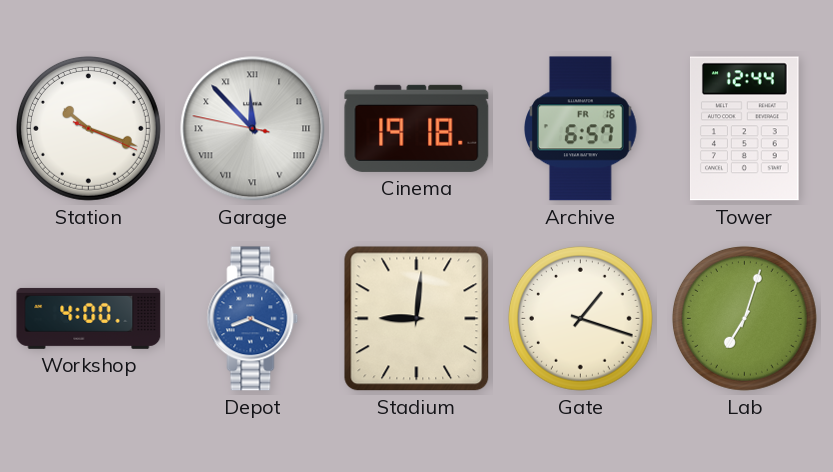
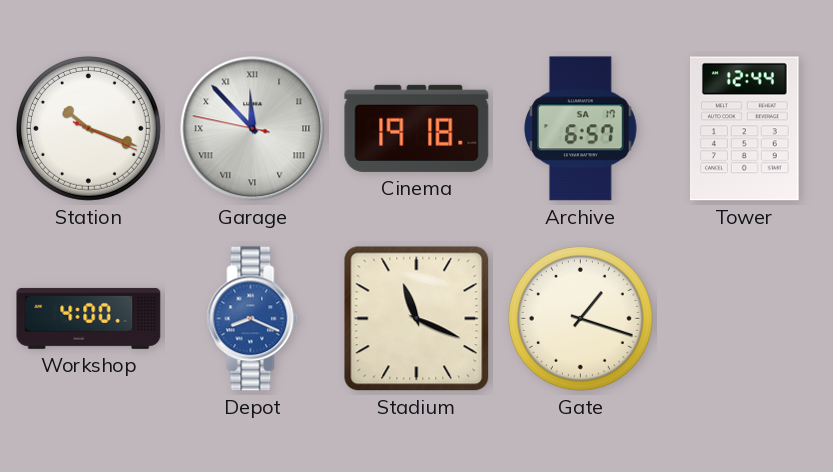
Archive date: FR 16 -> SA 17 (581, 129)
Stadium: 9:01 -> 11:19 (417, 319)
Lab: 7:03 -> none (744, 318)
